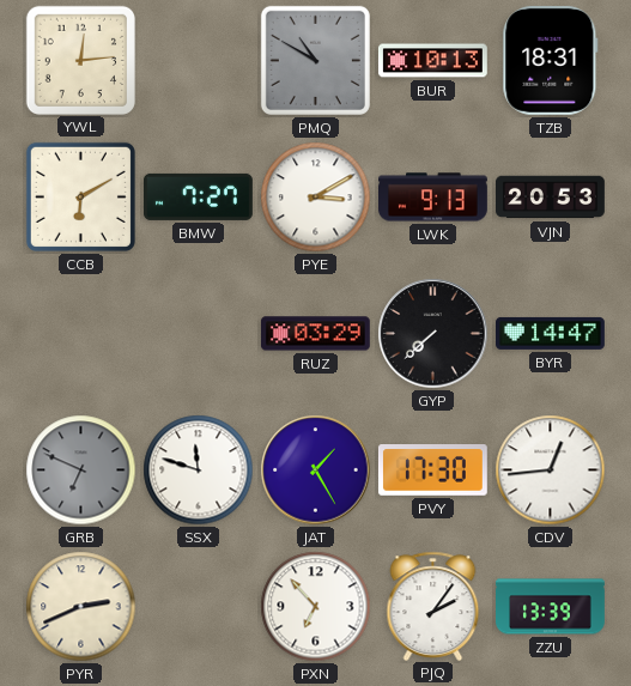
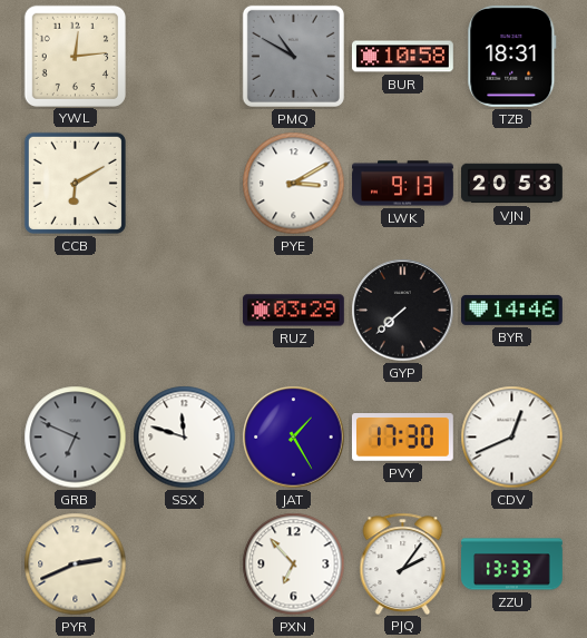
BUR: 10:13 -> 10:58 (402, 57)
BMW: 7:27 -> none (199, 196)
BYR: 14:47 -> 14:46 (512, 310)
CDV: 12:44 -> 12:41 (512, 438)
ZZU: 13:39 -> 13:33 (512, 565)
